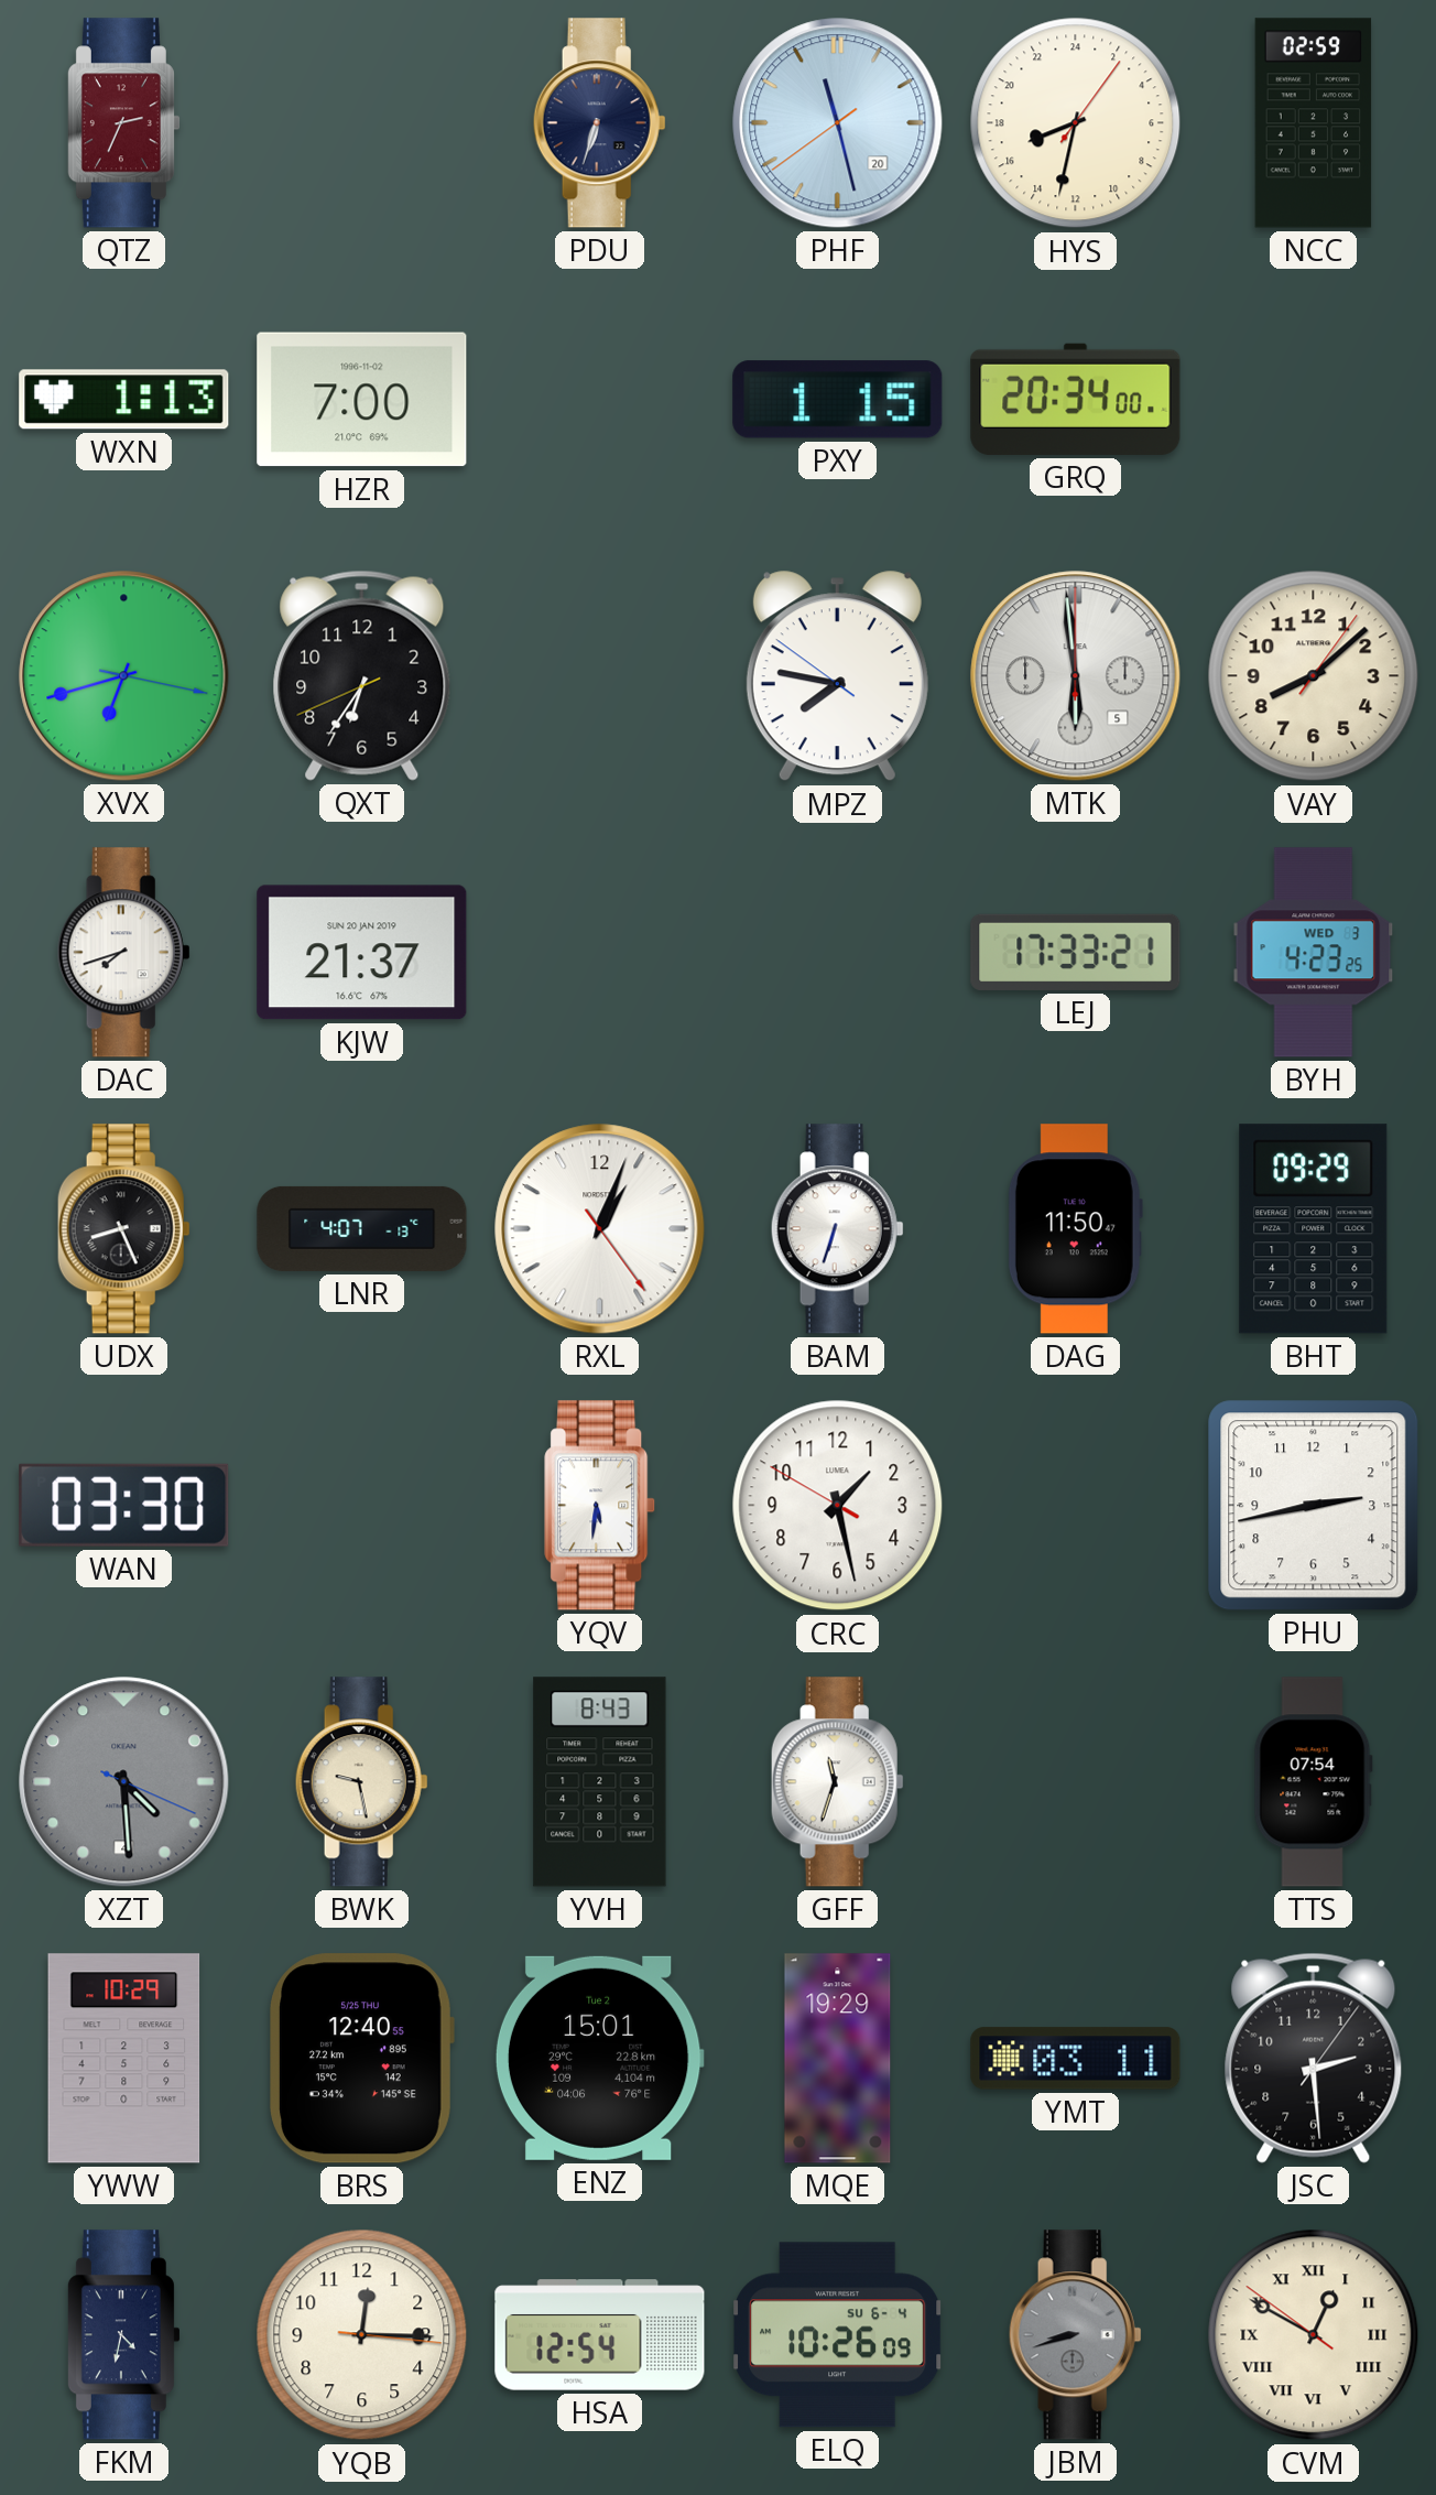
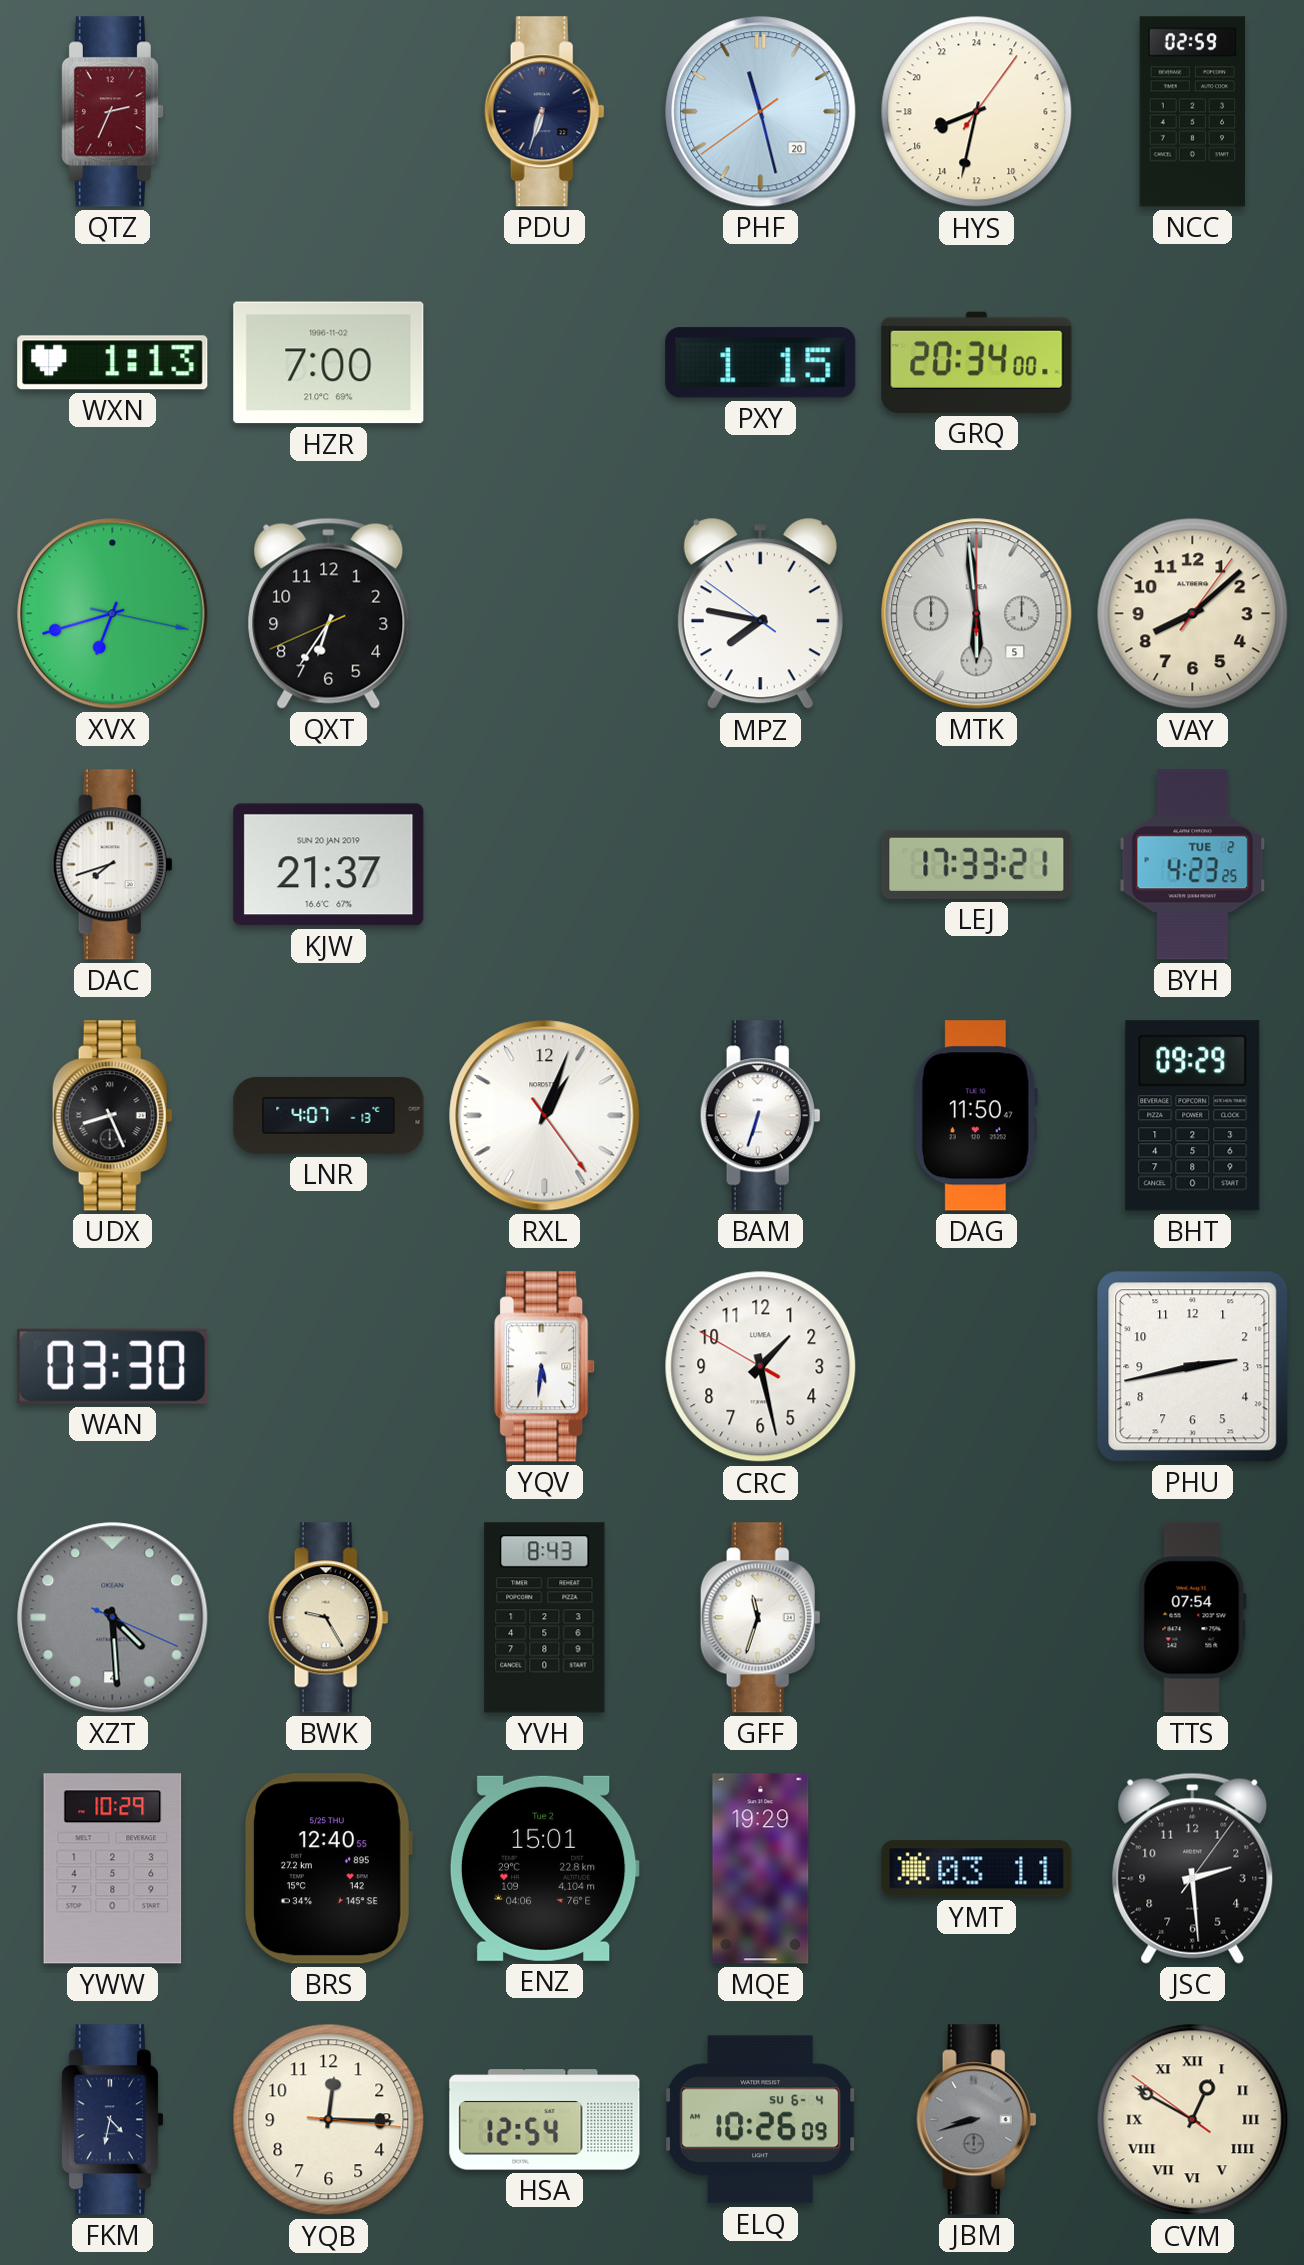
BYH date: WED 3 -> TUE 2 (1193, 865)
BWK: 9:28 -> 9:25 (328, 1618)
